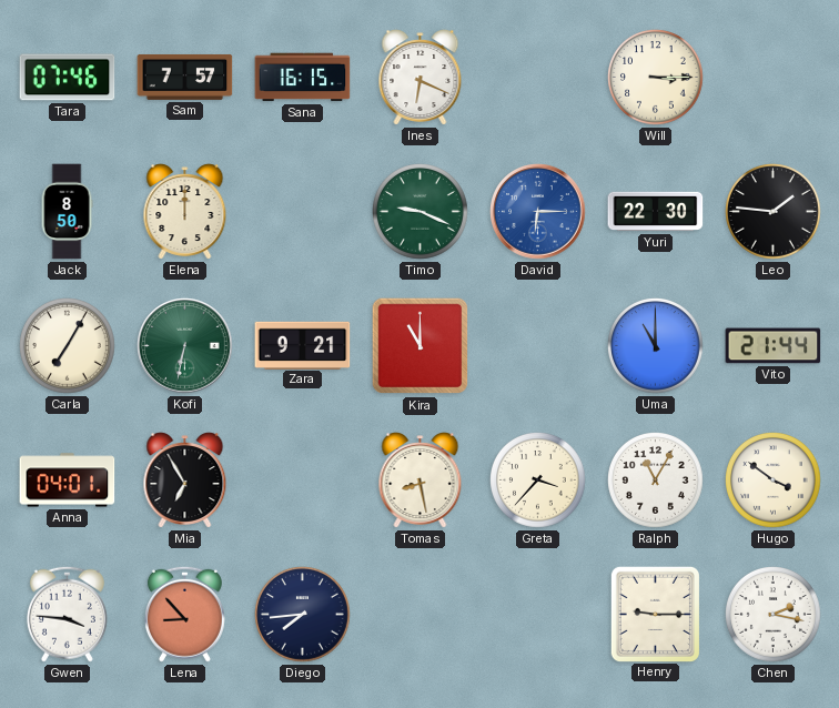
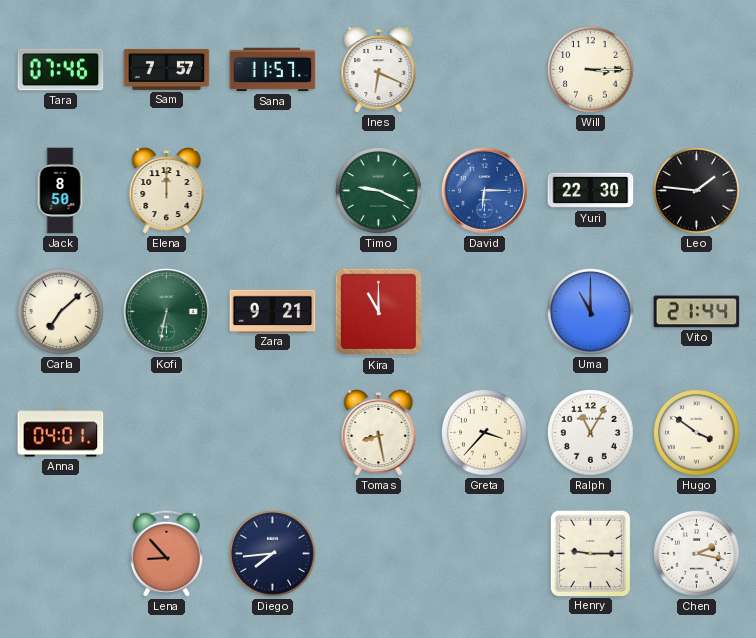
Sana: 16:15 -> 11:57 (273, 70)
Carla: 7:05 -> 7:08 (61, 312)
Mia: 6:55 -> none (185, 481)
Gwen: 3:46 -> none (67, 614)
